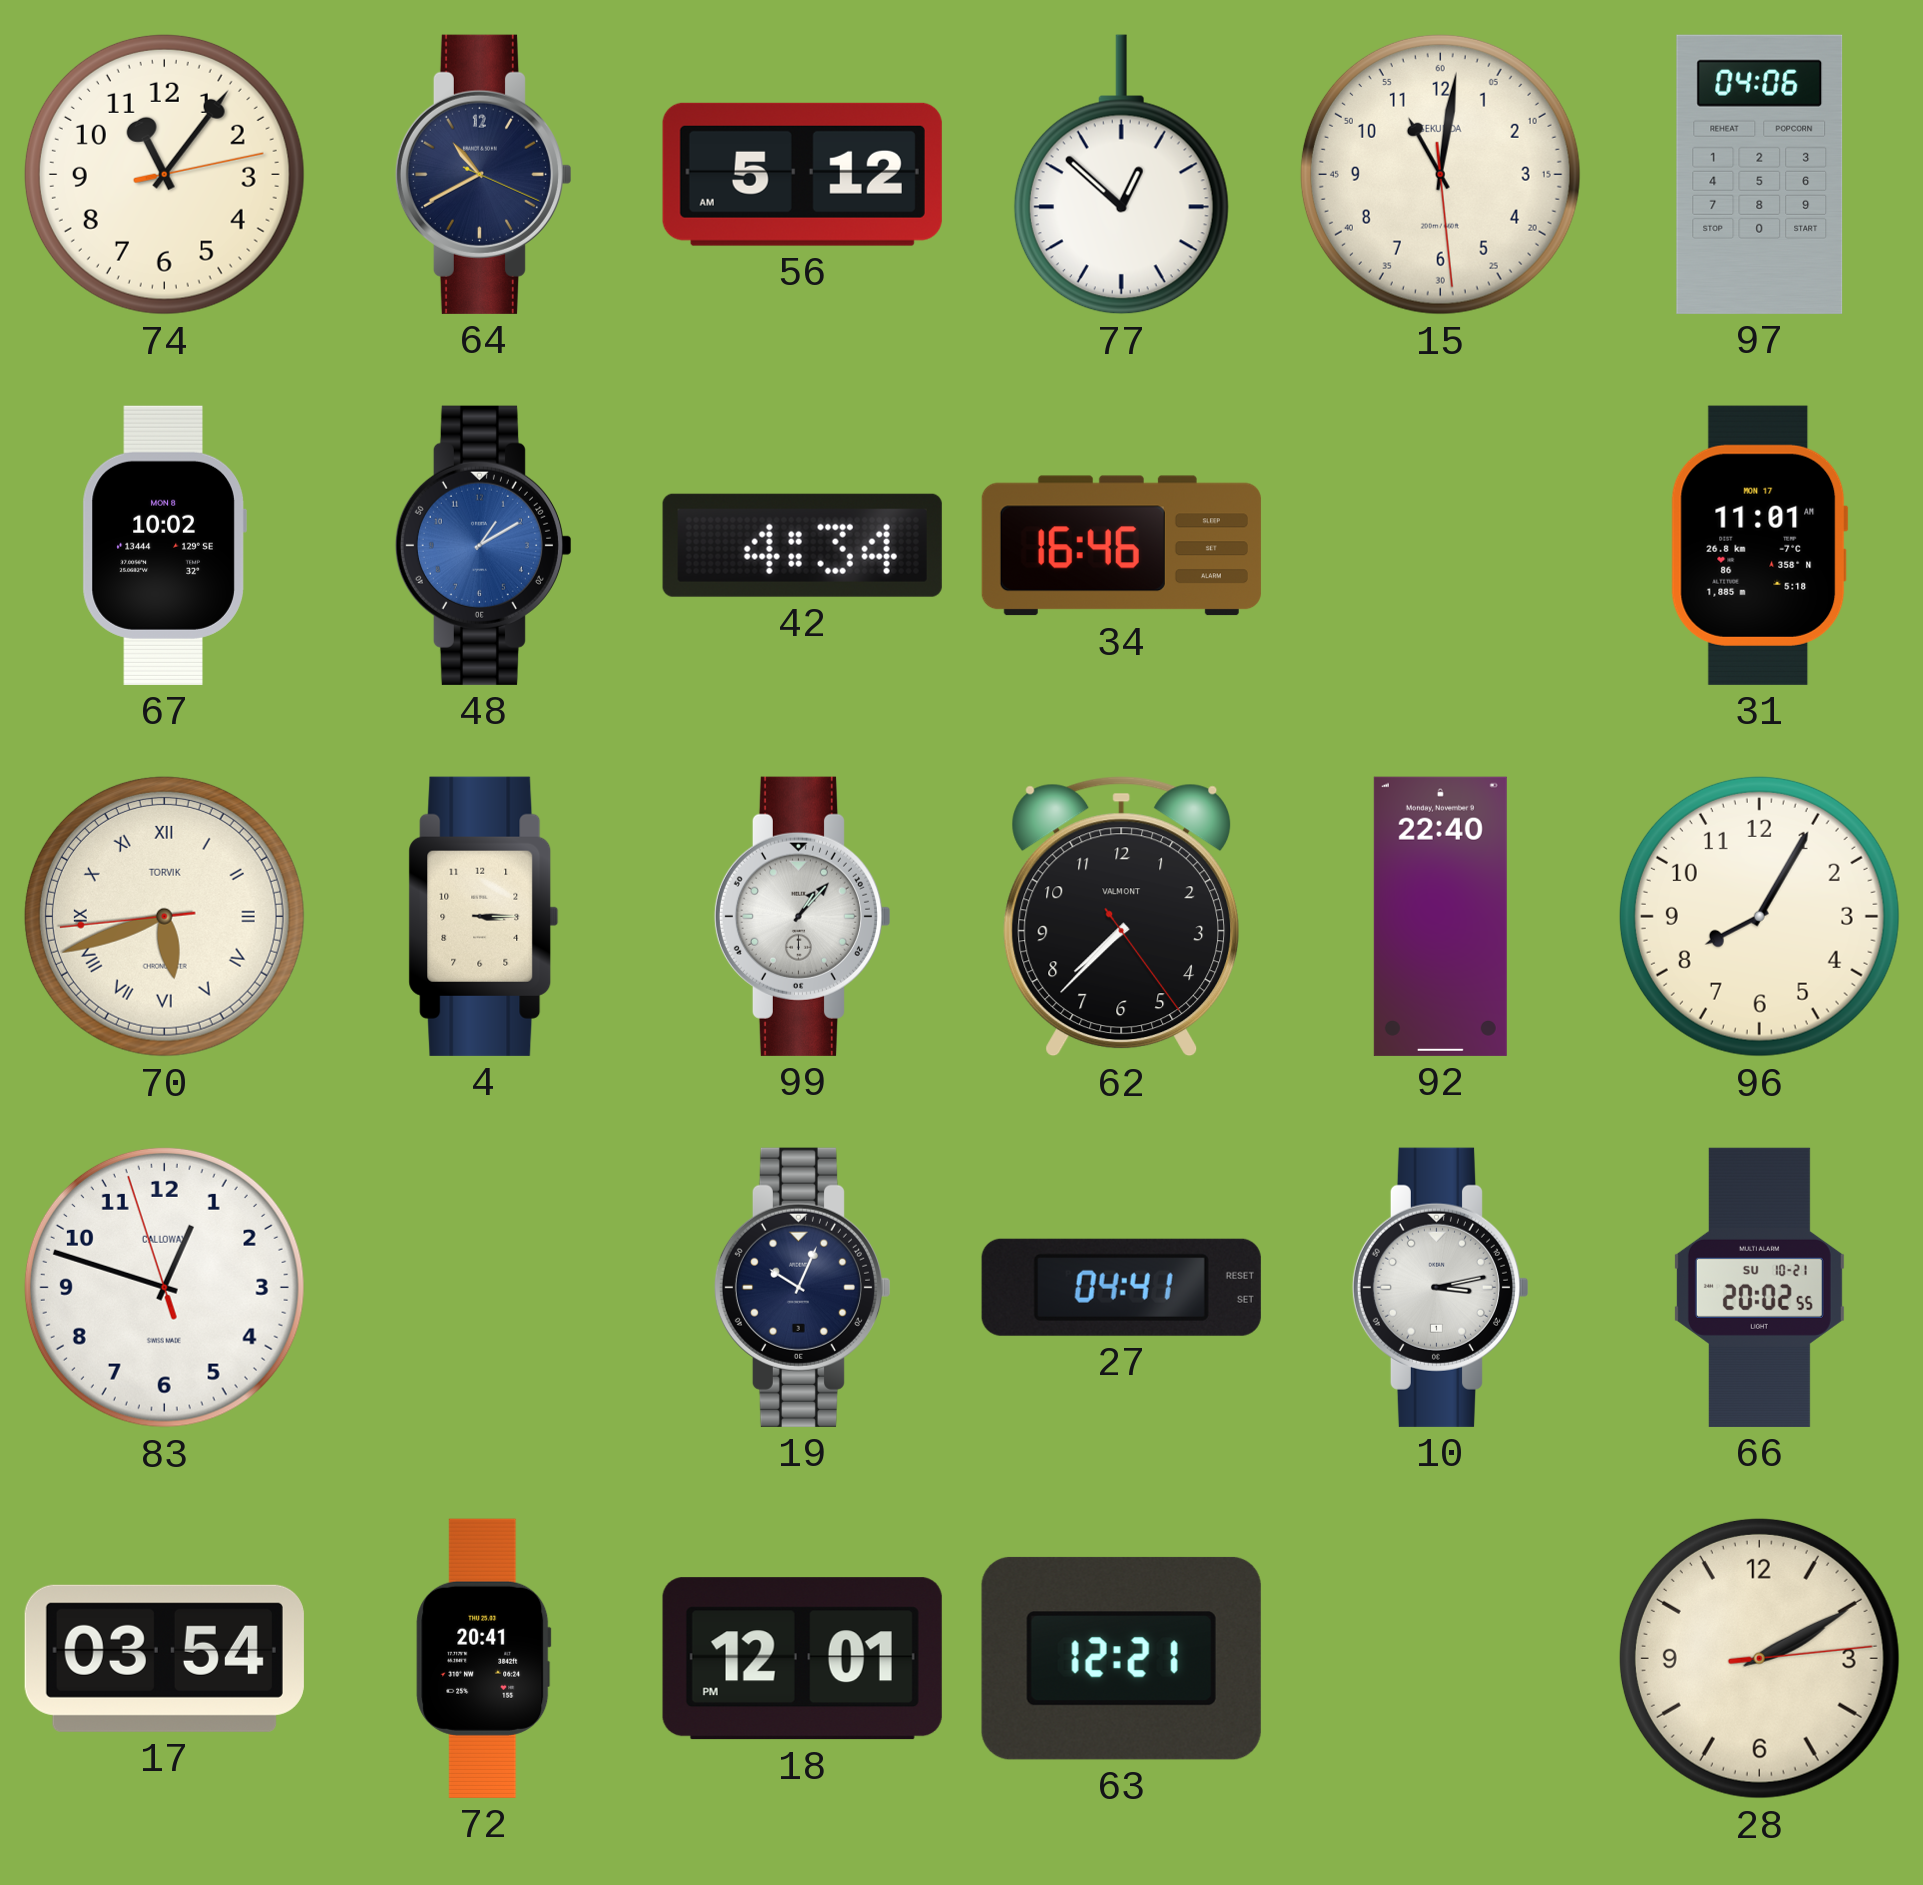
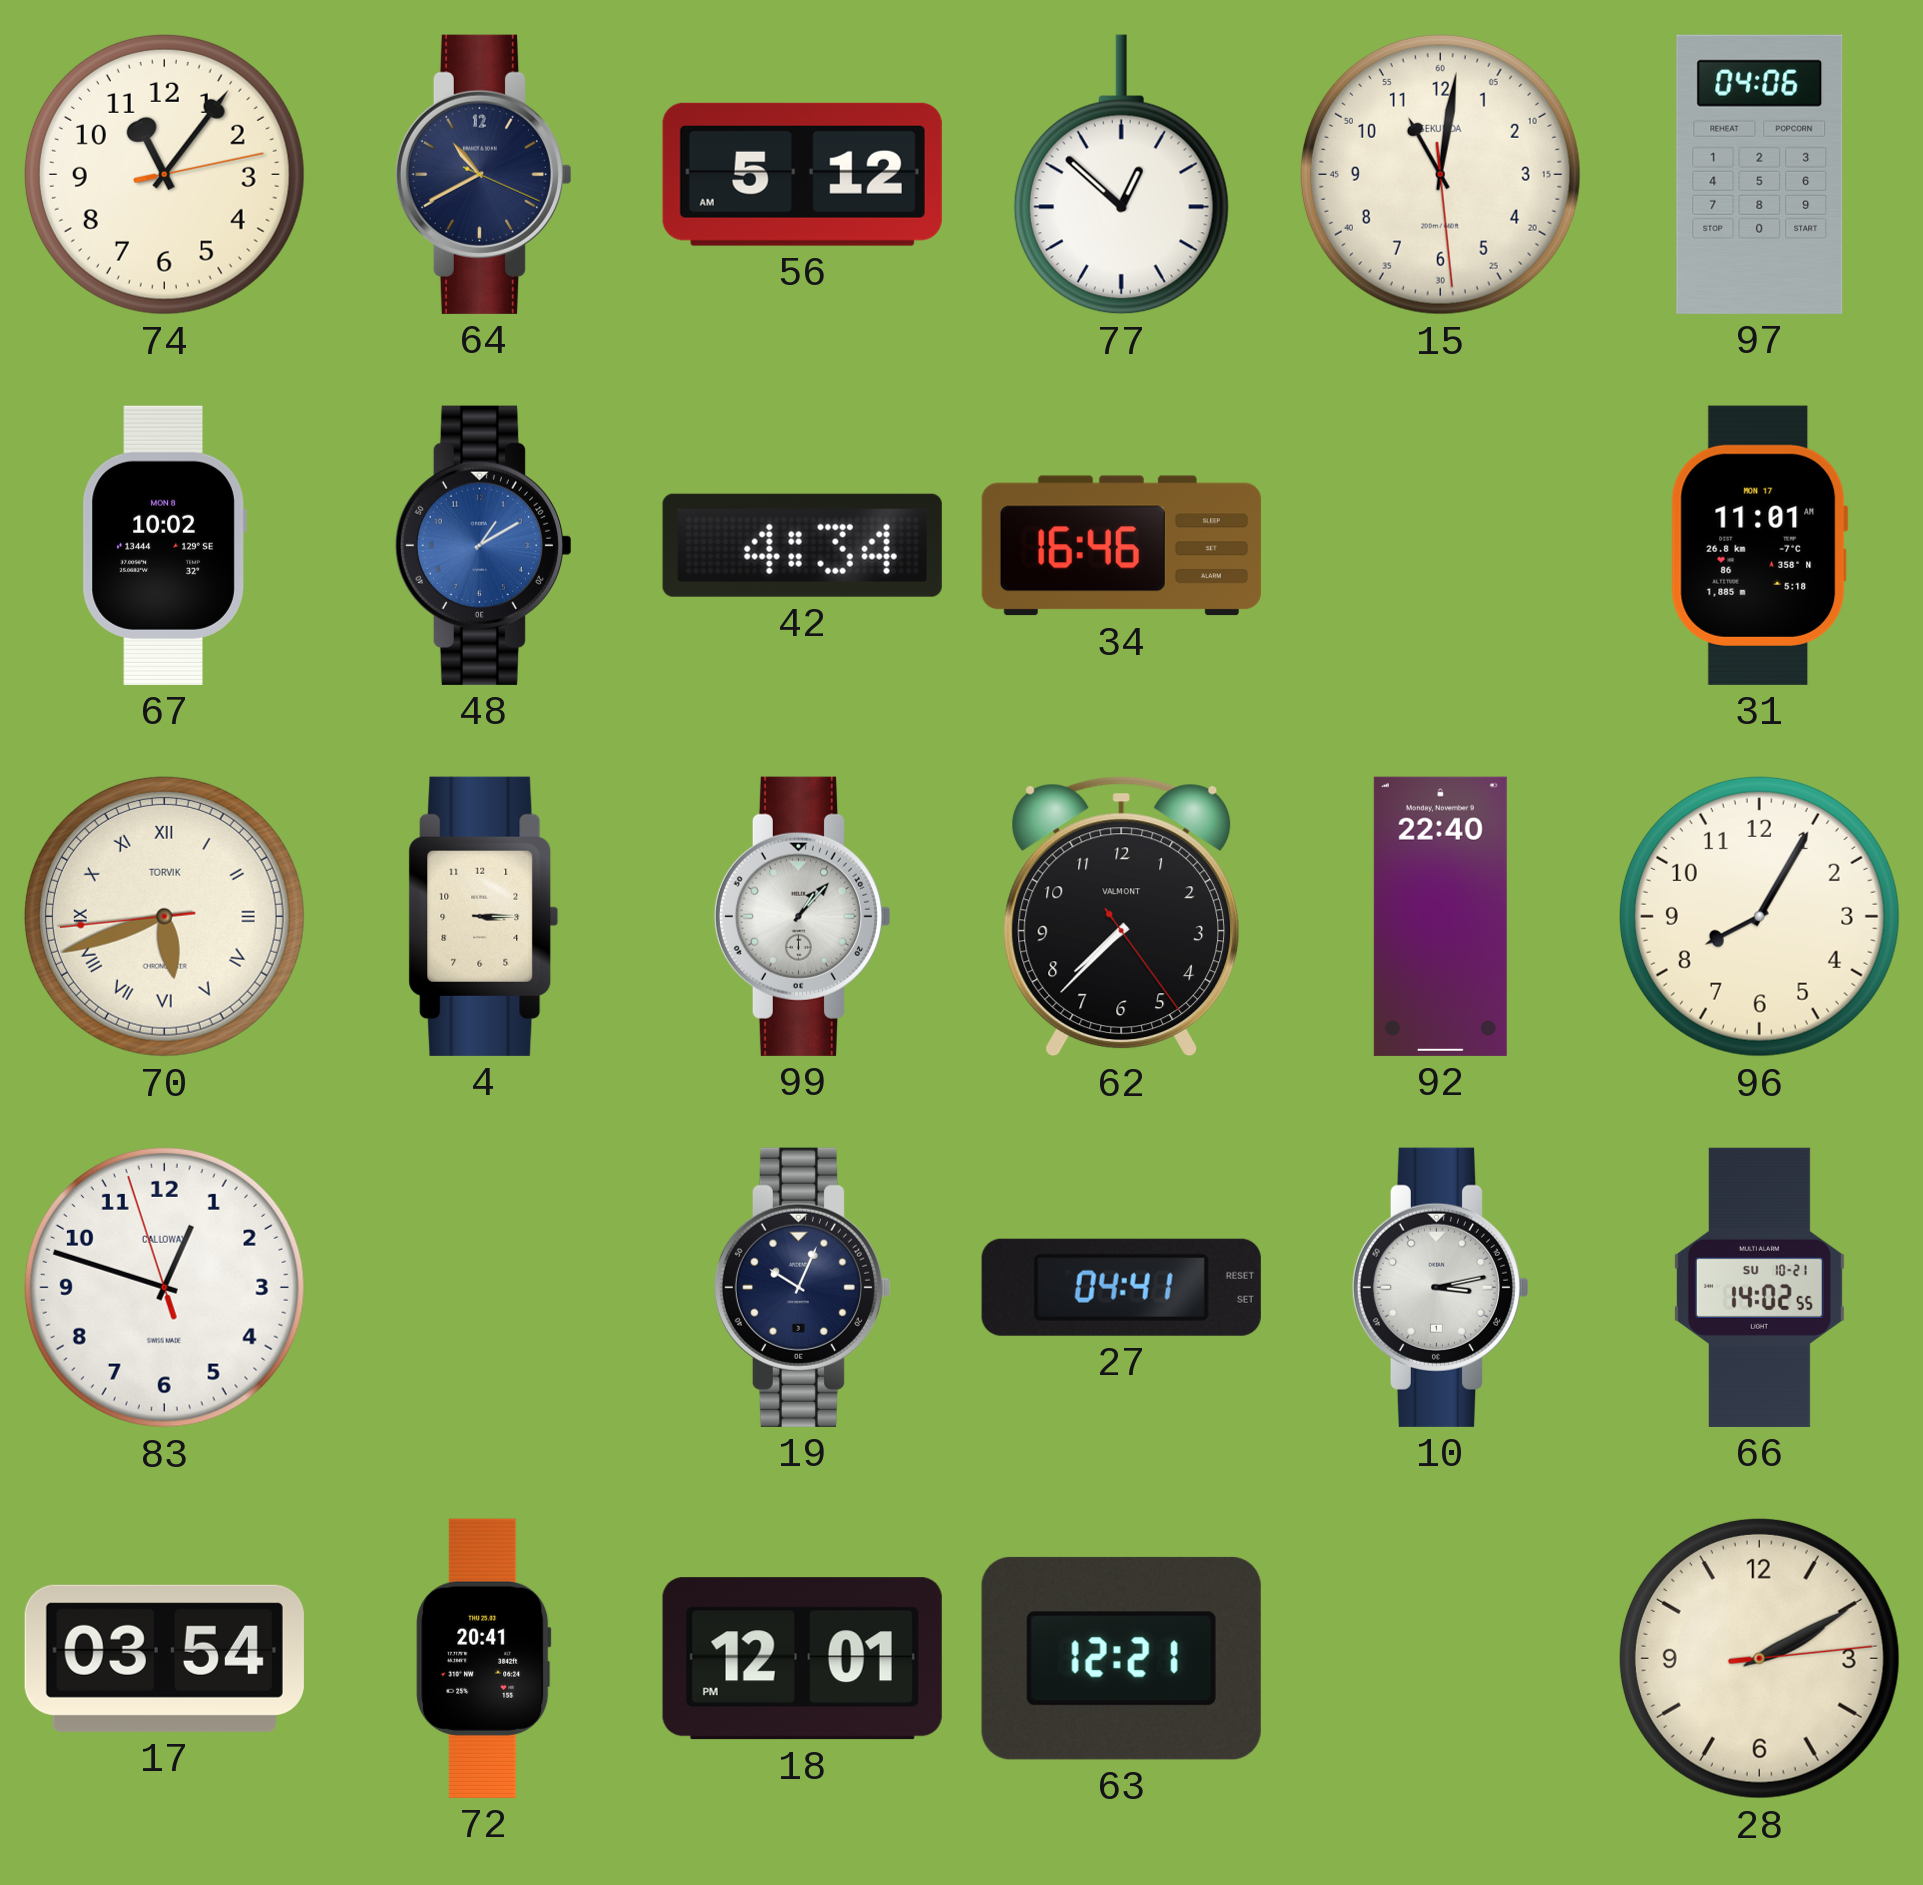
66: 20:02 -> 14:02 (1759, 1287)
